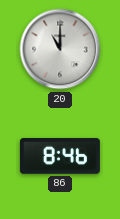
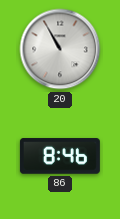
20: 11:00 -> 10:55 (60, 49)
